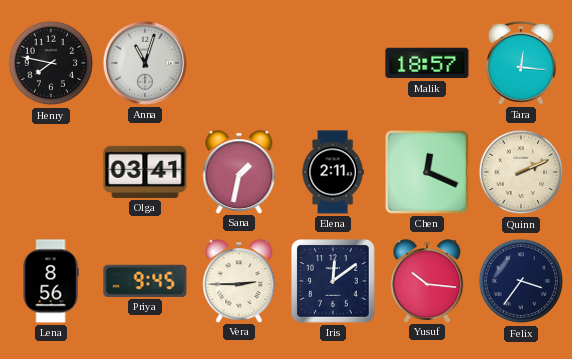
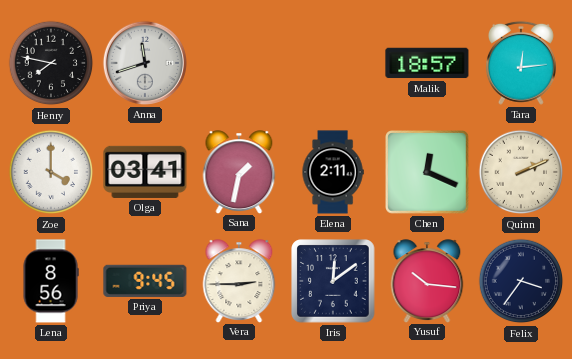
Anna: 11:03 -> 11:42 (145, 63)
Tara: 12:16 -> 12:14 (521, 63)
Zoe: none -> 4:00 (51, 172)
